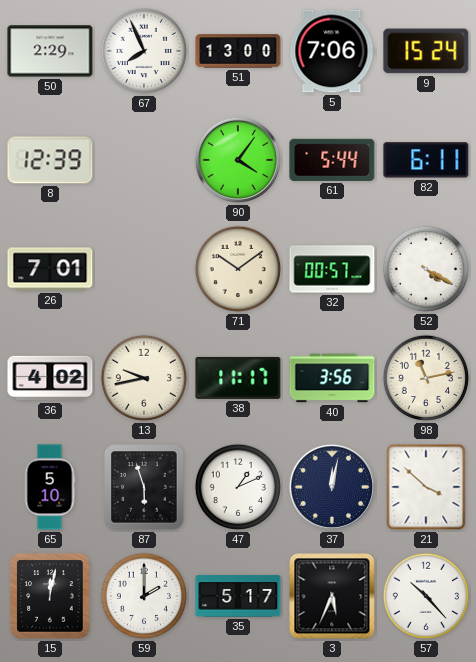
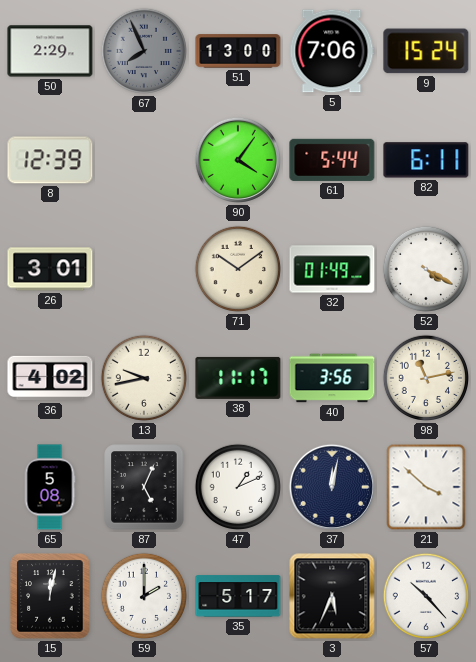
67 dial: white -> grey (144, 51)
26: 7:01 -> 3:01 (50, 269)
32: 00:57 -> 01:49 (332, 269)
65: 5:10 -> 5:08 (50, 487)
87: 5:57 -> 5:04 (144, 487)
